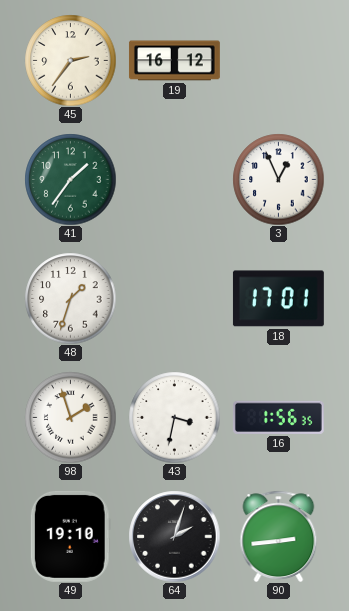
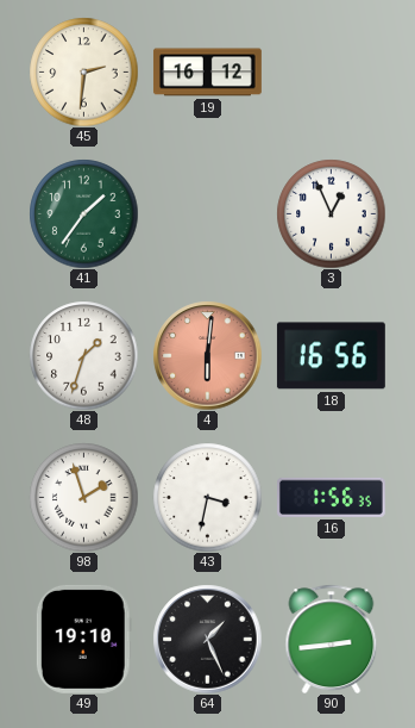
45: 2:36 -> 2:31 (83, 71)
4: none -> 6:01 (207, 355)
18: 17:01 -> 16:56 (331, 356)
64: 2:03 -> 1:26 (207, 639)
